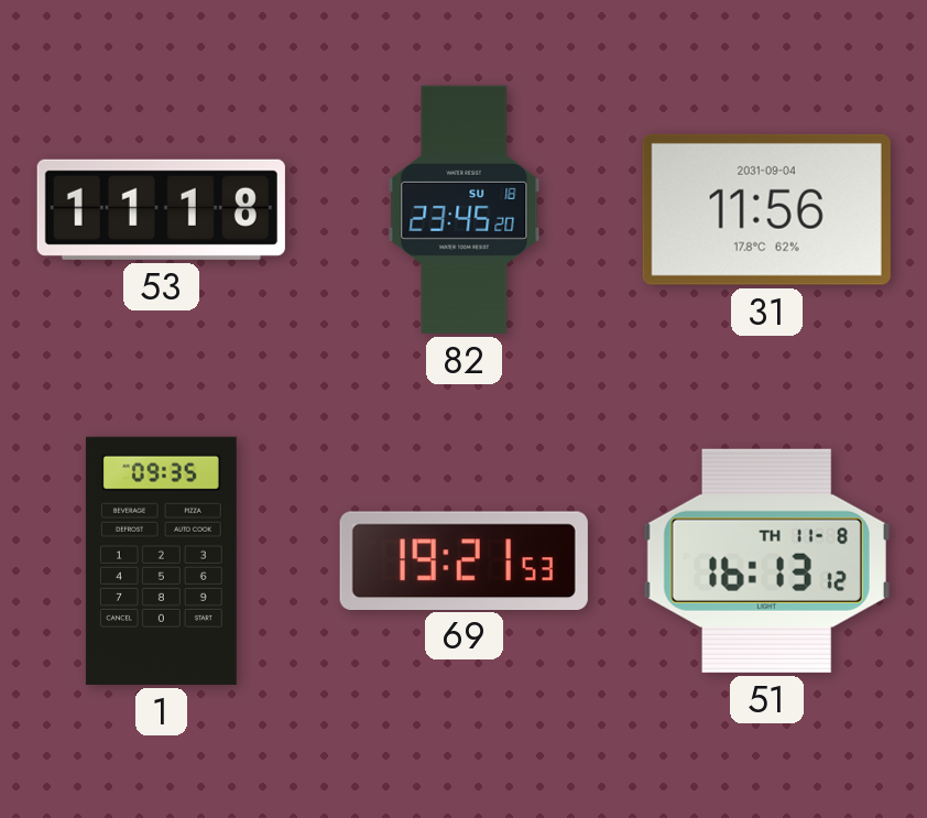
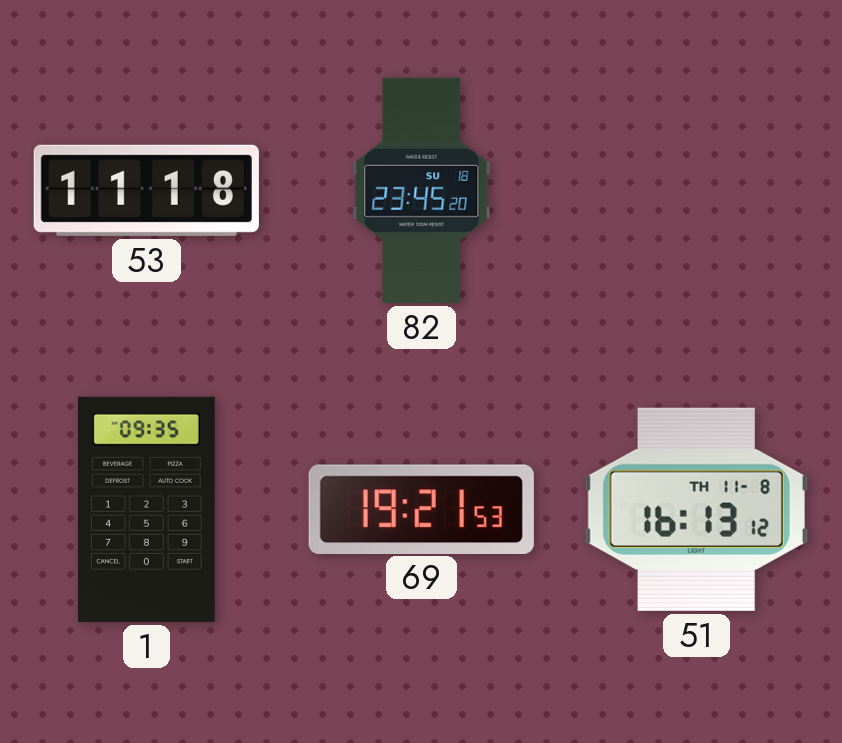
31: 11:56 -> none (766, 209)
